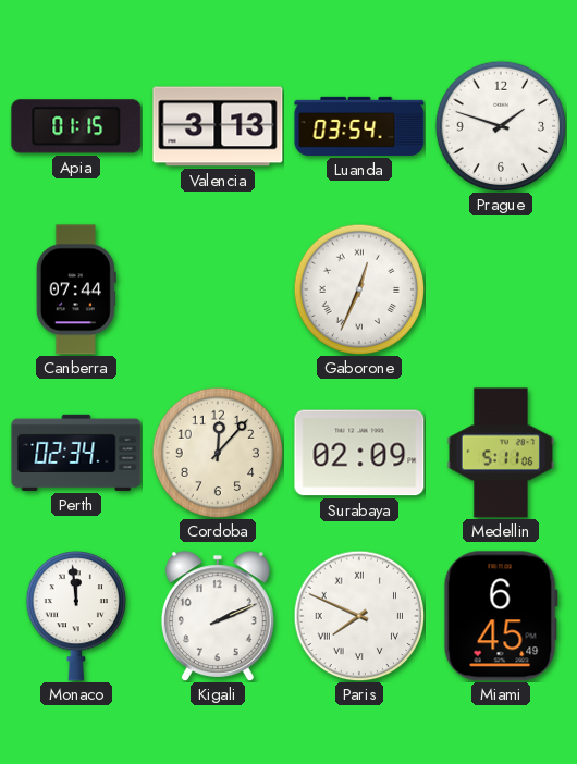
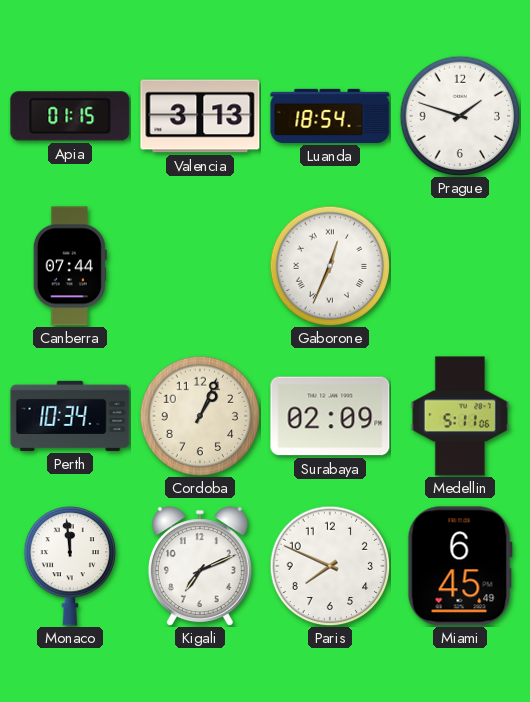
Luanda: 03:54 -> 18:54 (330, 116)
Perth: 02:34 -> 10:34 (70, 416)
Cordoba: 12:07 -> 1:04 (200, 416)
Kigali: 2:11 -> 7:11 (200, 566)
Paris numerals: Roman -> Arabic (330, 566)
